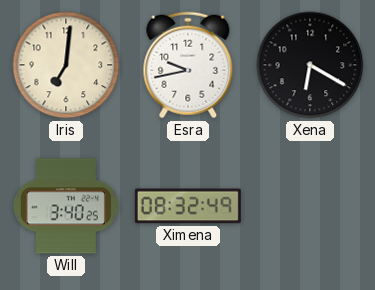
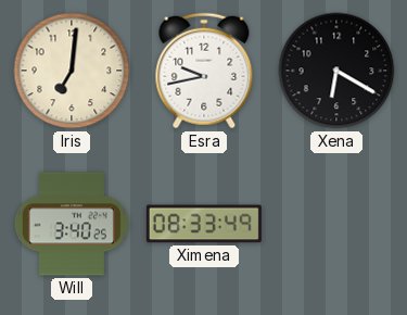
Ximena: 08:32 -> 08:33 (204, 224)
